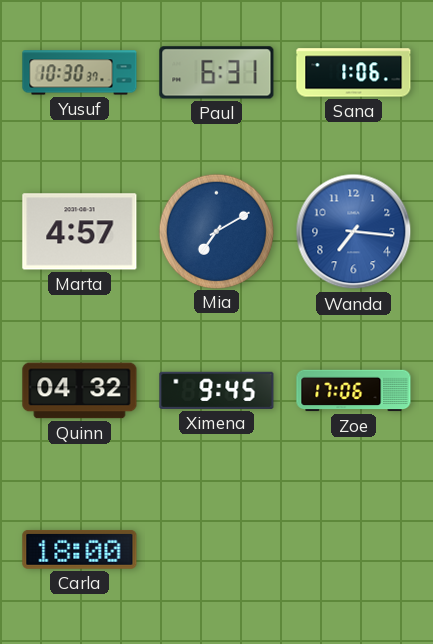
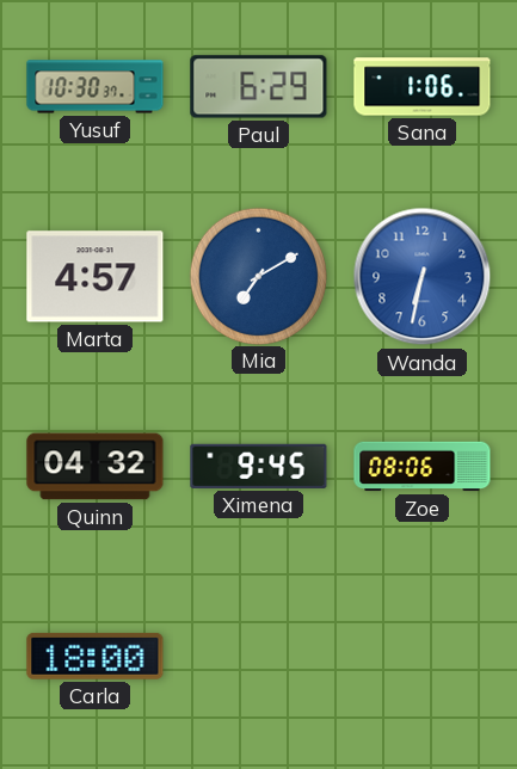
Paul: 6:31 -> 6:29 (259, 87)
Wanda: 7:16 -> 6:32 (423, 277)
Zoe: 17:06 -> 08:06 (423, 467)
